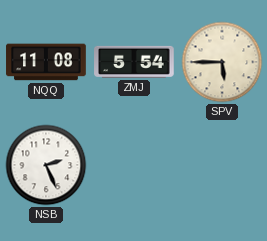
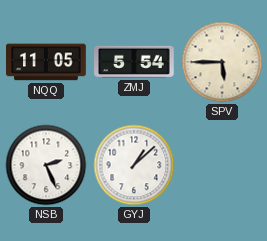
NQQ: 11:08 -> 11:05 (46, 62)
GYJ: none -> 1:08 (134, 165)
